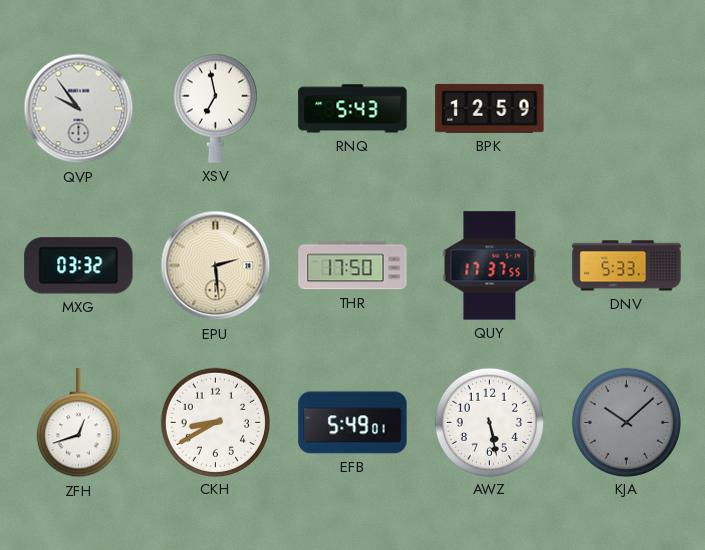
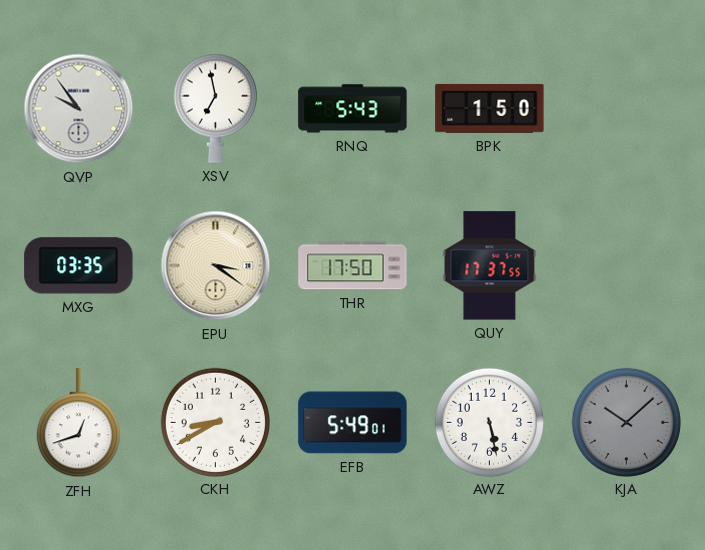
BPK: 12:59 -> 1:50 (490, 108)
MXG: 03:32 -> 03:35 (79, 266)
EPU: 2:29 -> 3:21 (216, 266)
DNV: 5:33 -> none (627, 266)
